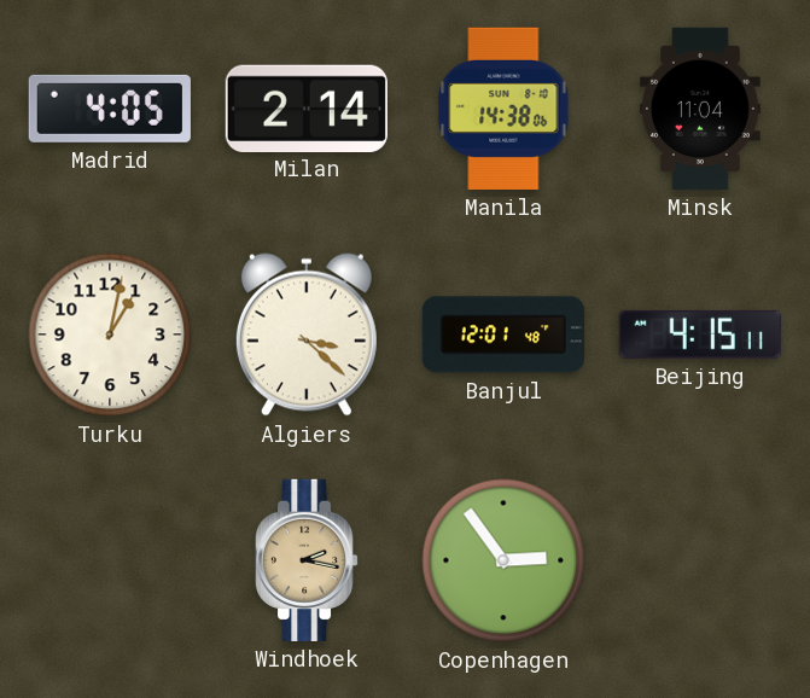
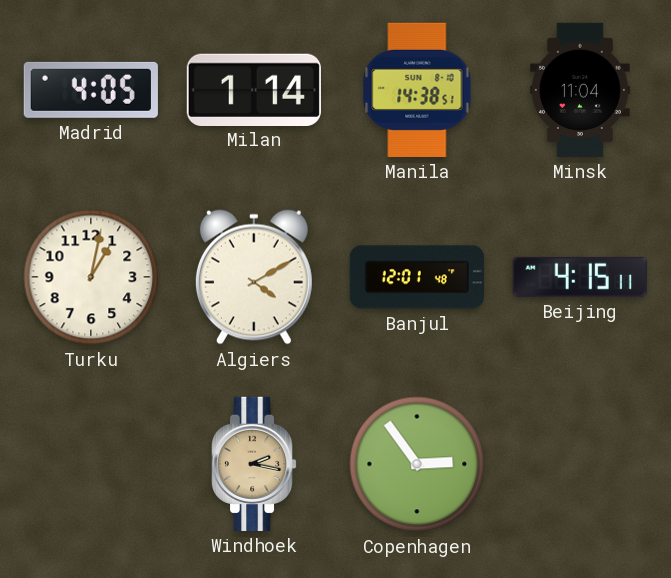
Milan: 2:14 -> 1:14 (254, 89)
Manila: 14:38:06 -> 14:38:51 (417, 90)
Algiers: 3:22 -> 4:10 (254, 277)
